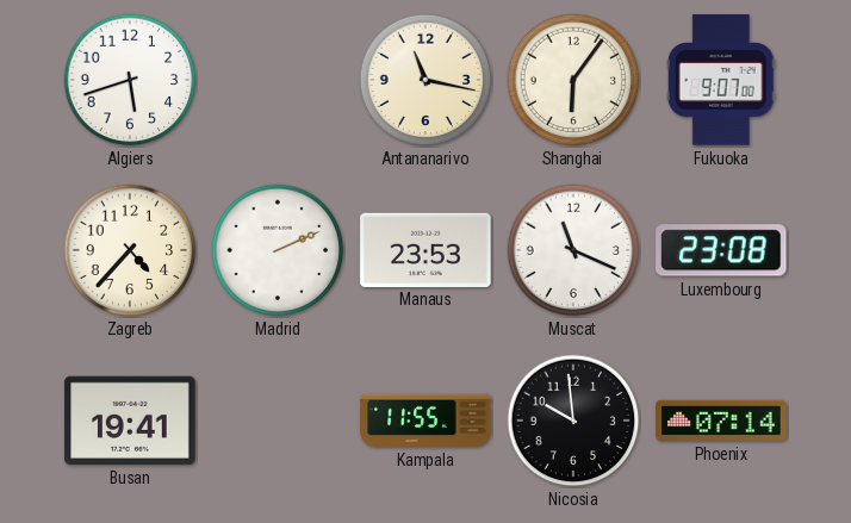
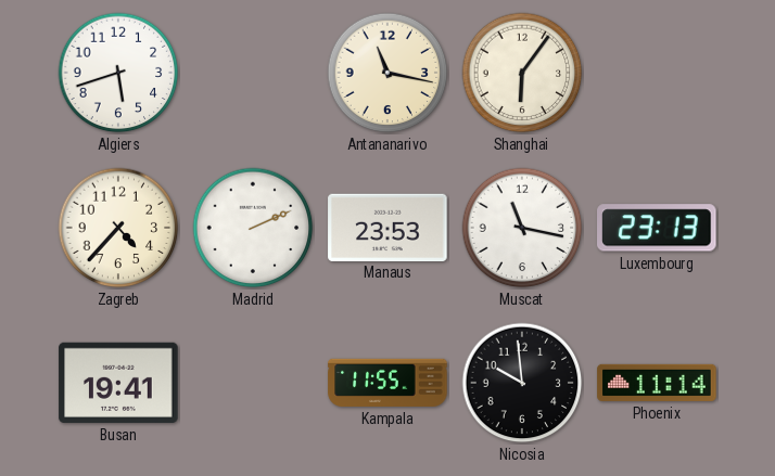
Fukuoka: 9:07 -> none (721, 80)
Muscat: 11:19 -> 11:17 (522, 228)
Luxembourg: 23:08 -> 23:13 (658, 228)
Phoenix: 07:14 -> 11:14 (657, 383)
